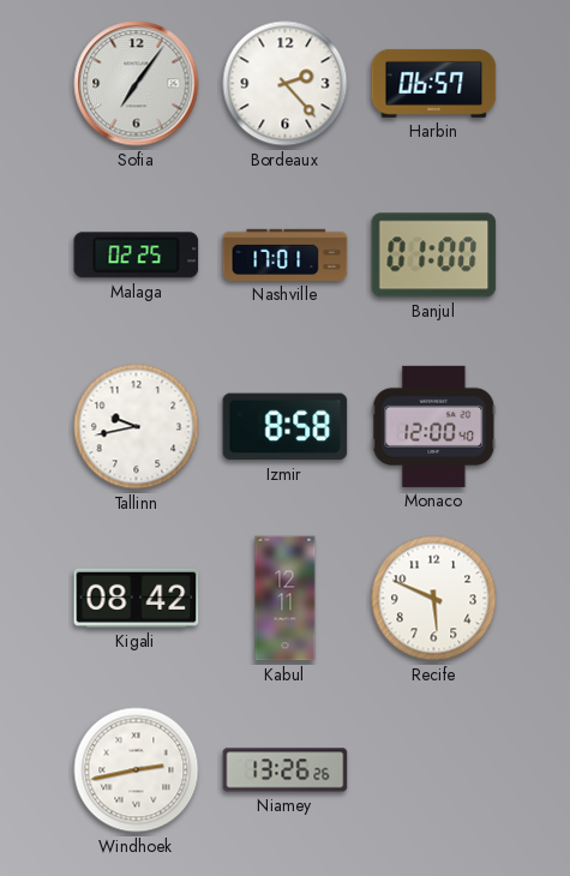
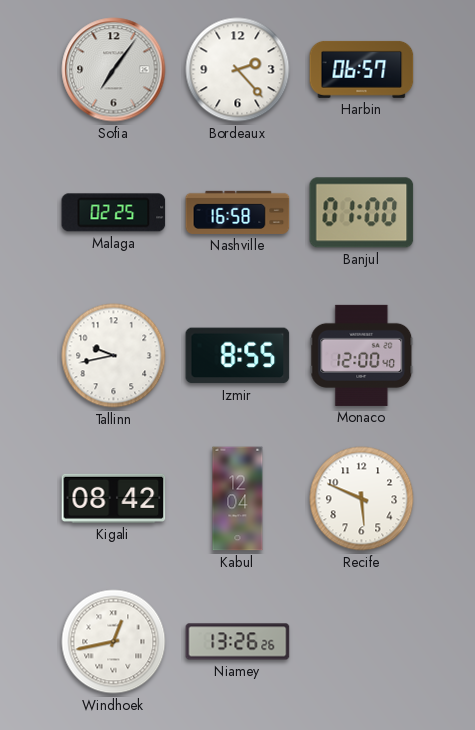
Nashville: 17:01 -> 16:58 (238, 212)
Izmir: 8:58 -> 8:55 (238, 356)
Kabul: 12:11 -> 12:04 (238, 499)
Windhoek: 2:43 -> 12:43 (114, 642)
